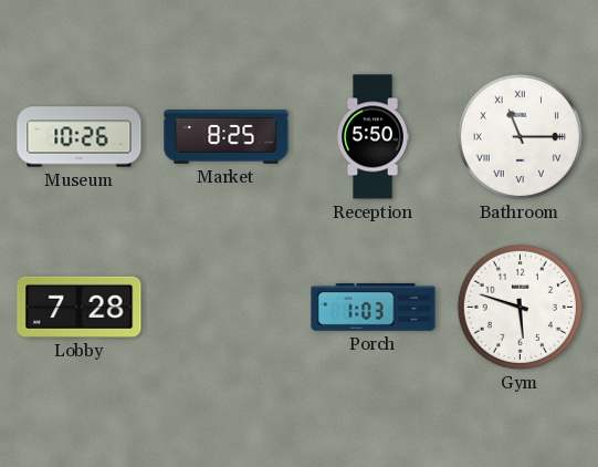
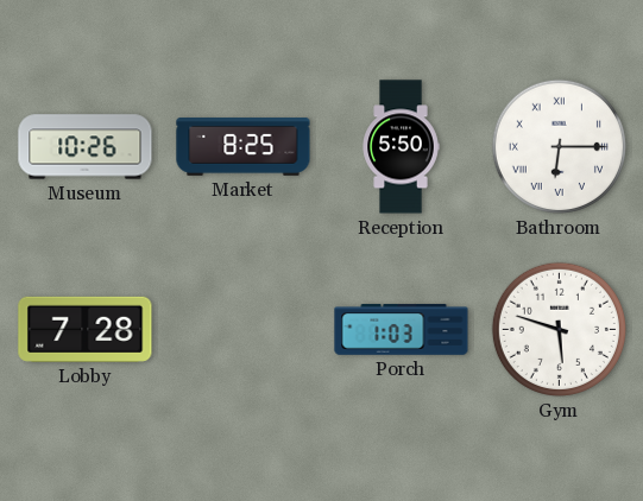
Bathroom: 11:15 -> 6:15 (559, 146)
